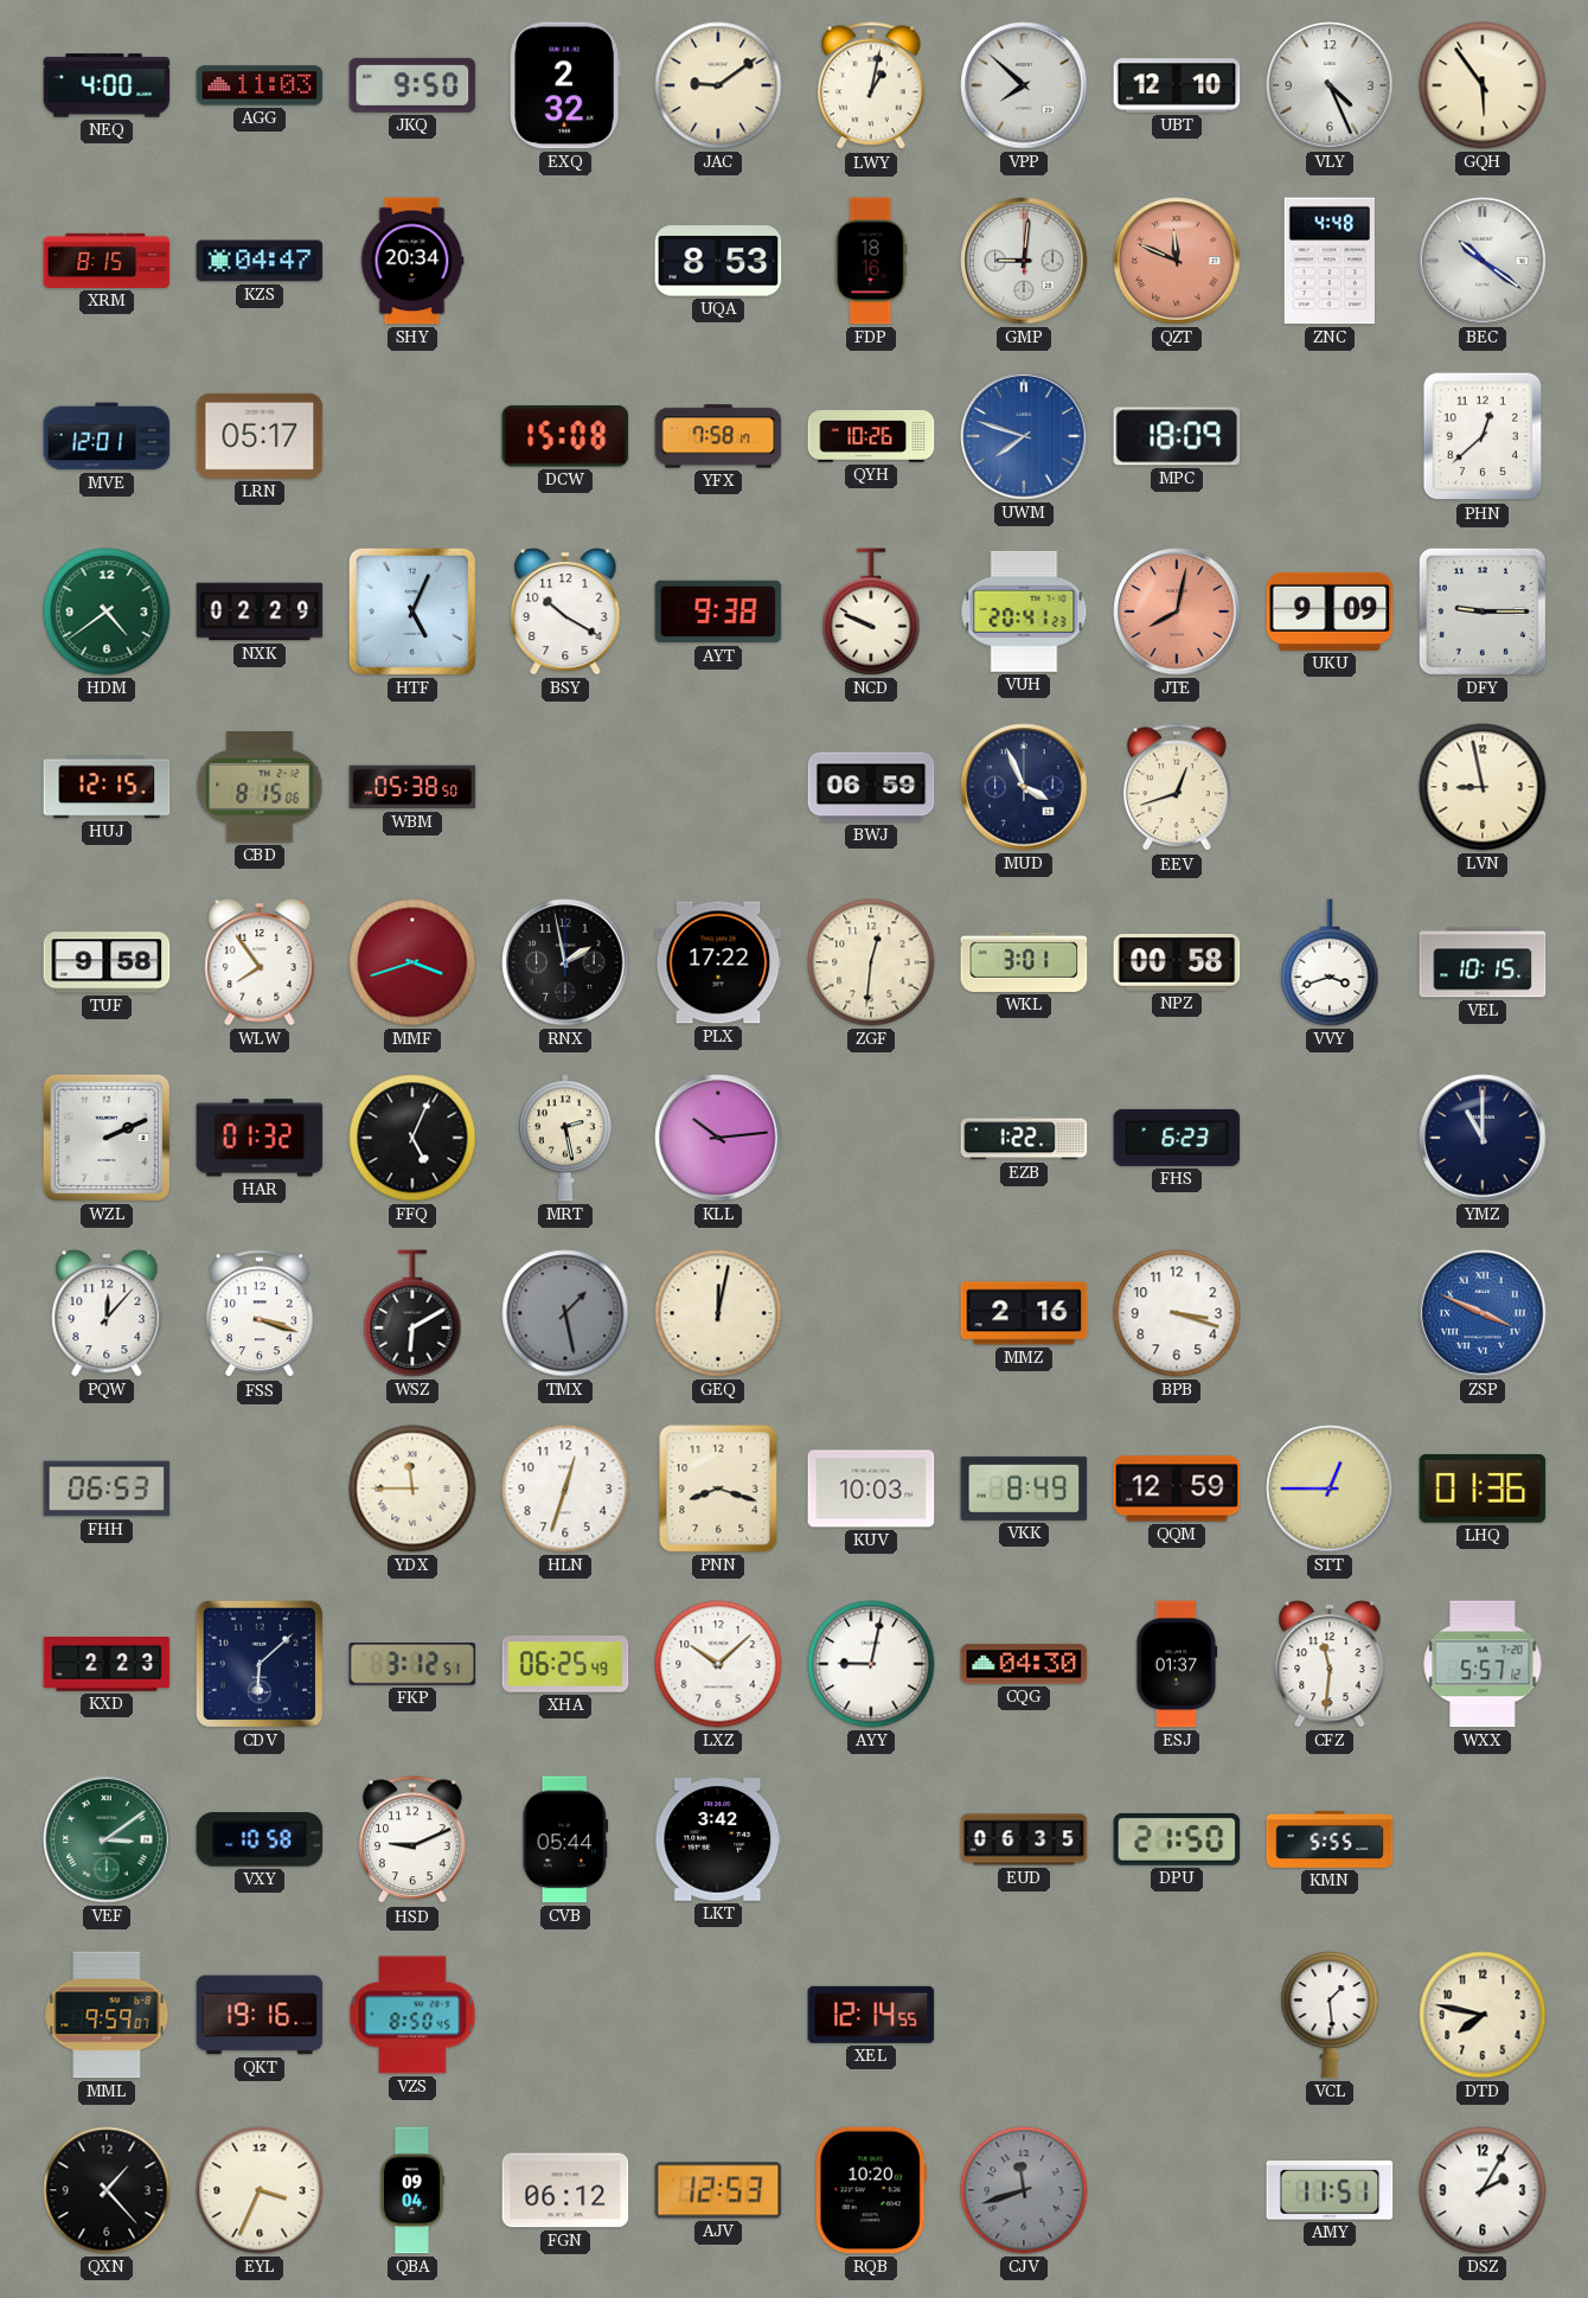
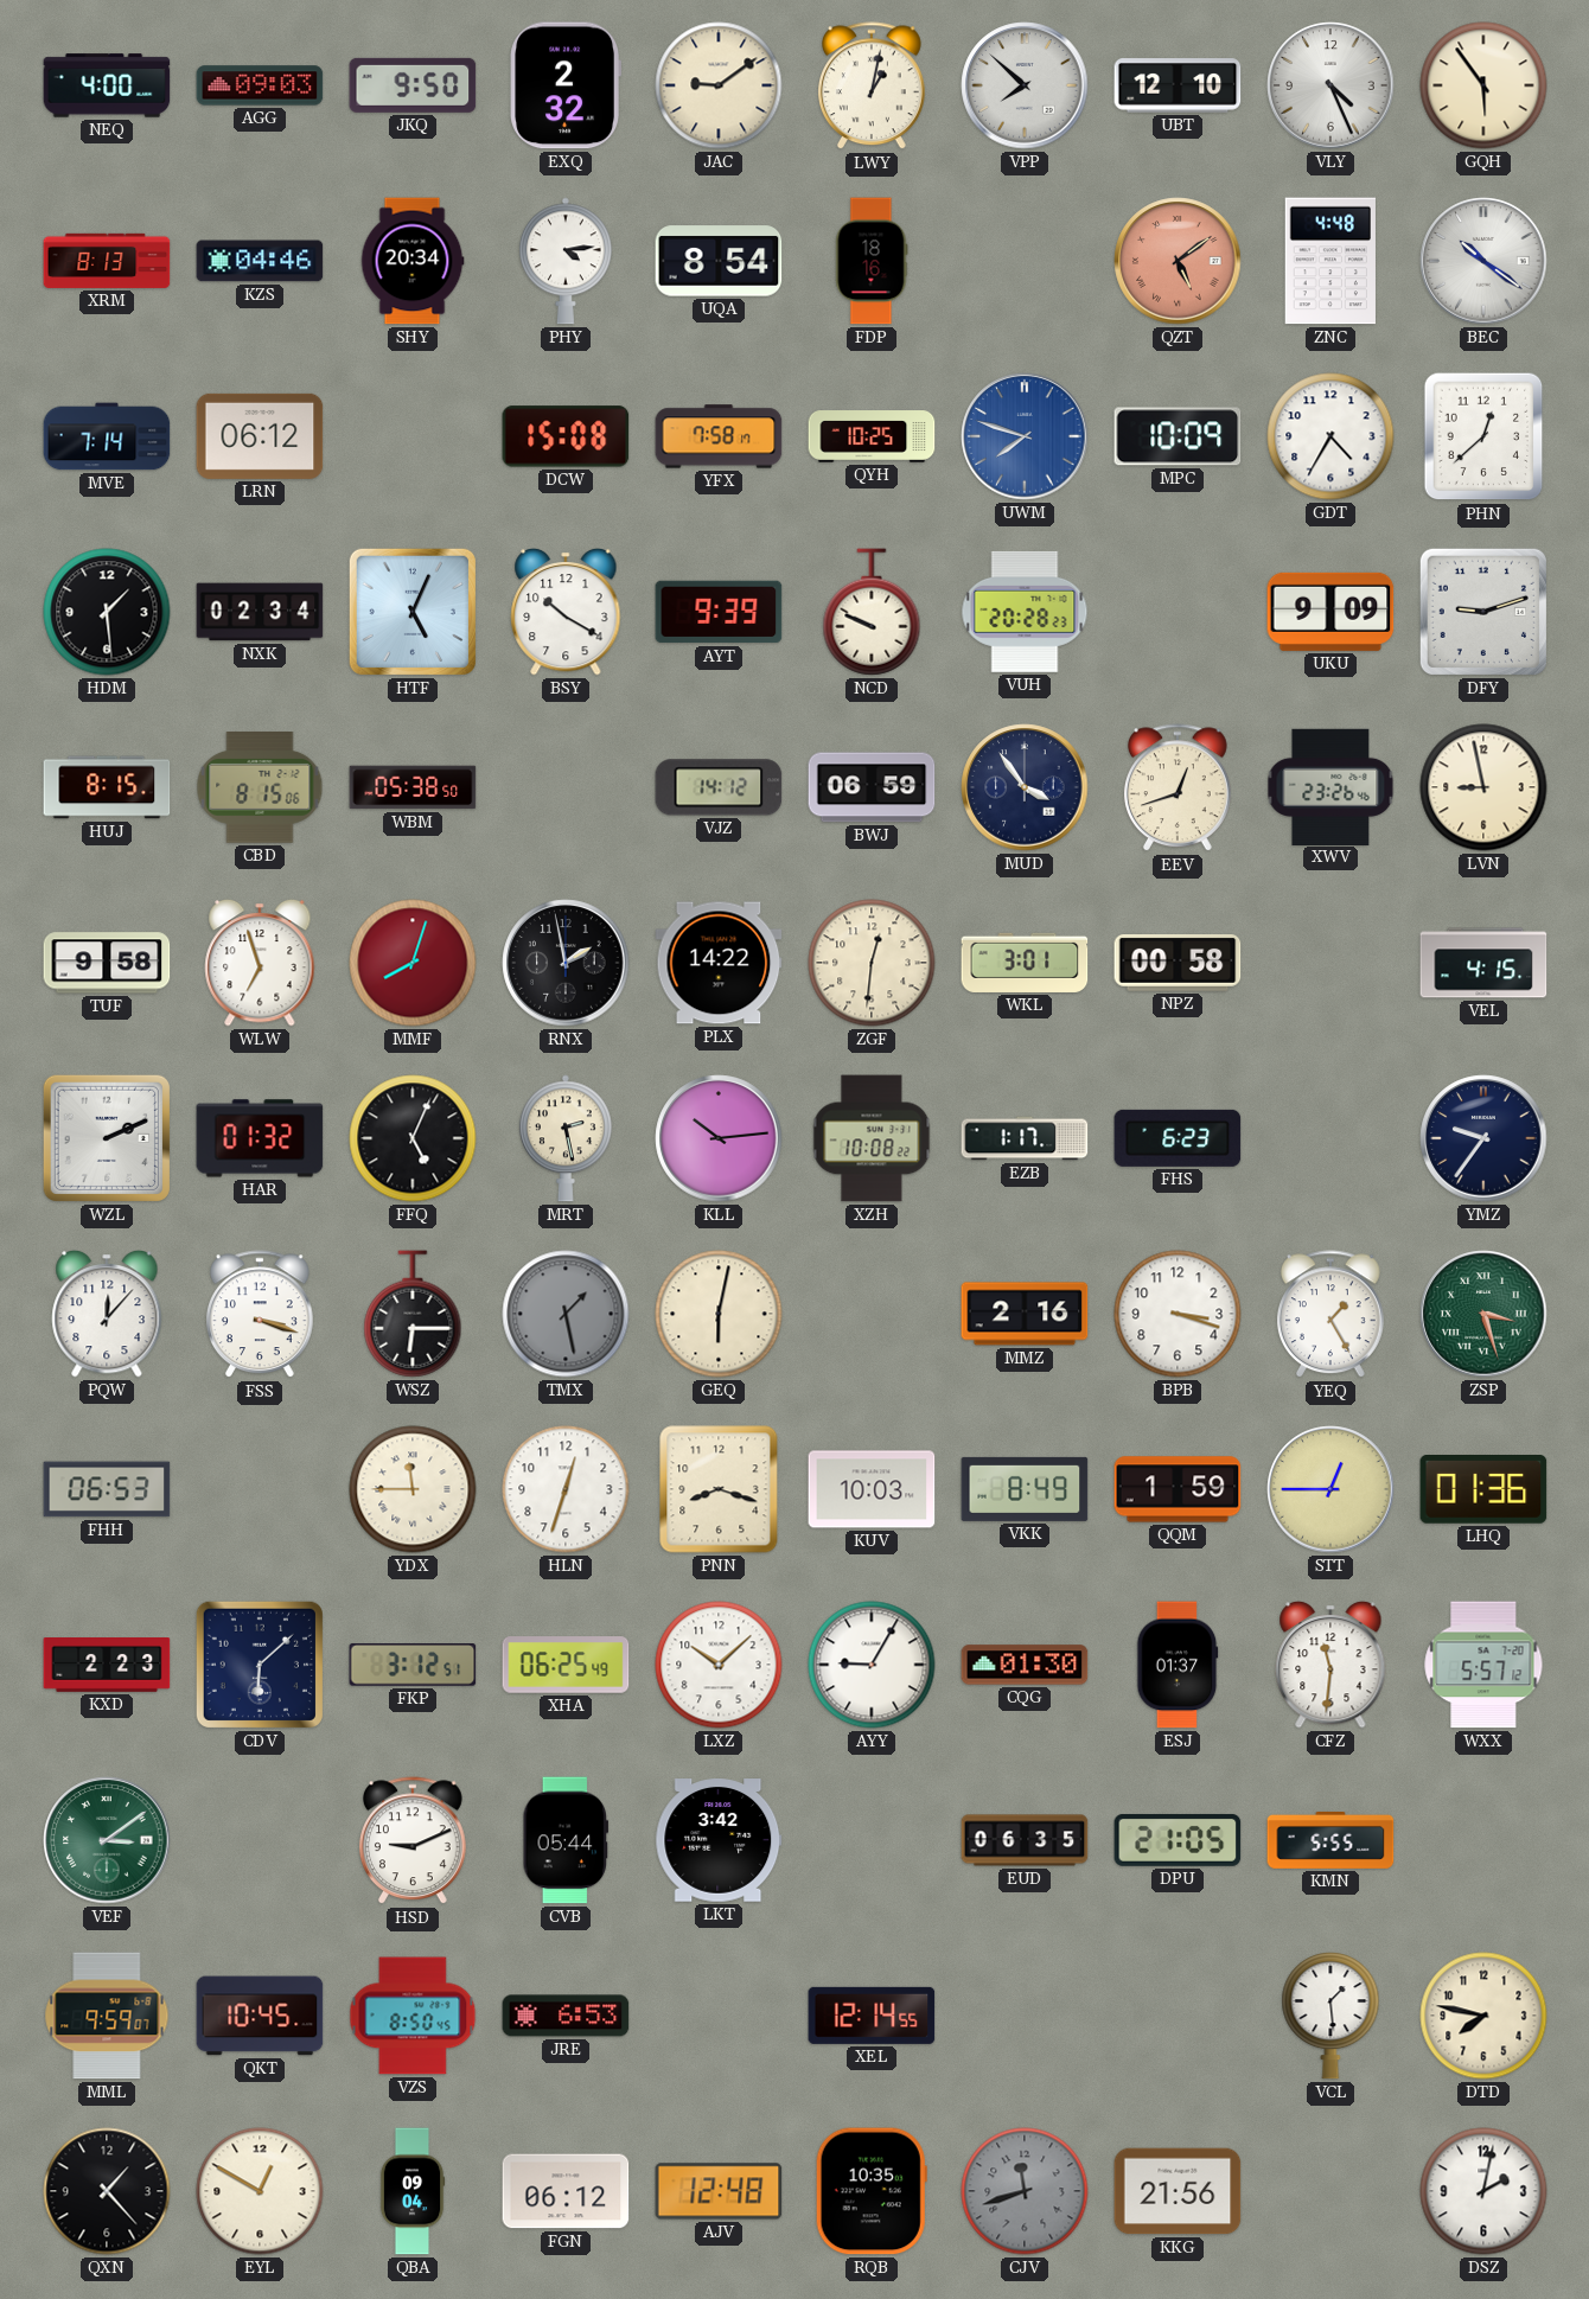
AGG: 11:03 -> 09:03 (260, 85)
XRM: 8:15 -> 8:13 (107, 261)
KZS: 04:47 -> 04:46 (260, 261)
PHY: none -> 4:14 (566, 261)
UQA: 8:53 -> 8:54 (719, 261)
GMP: 9:01 -> none (1024, 261)
QZT: 11:49 -> 5:09 (1178, 261)
MVE: 12:01 -> 7:14 (107, 436)
LRN: 05:17 -> 06:12 (260, 436)
QYH: 10:26 -> 10:25 (872, 436)
MPC: 18:09 -> 10:09 (1178, 436)
GDT: none -> 4:35 (1330, 436)
HDM: 4:39 -> 1:29 (107, 612)
HDM dial: green -> black (107, 612)
NXK: 02:29 -> 02:34 (260, 612)
AYT: 9:38 -> 9:39 (719, 612)
VUH: 20:41 -> 20:28 (1025, 612)
JTE: 8:02 -> none (1177, 612)
DFY: 9:15 -> 9:12 (1483, 612)
HUJ: 12:15 -> 8:15 (107, 787)
VJZ: none -> 14:12 (719, 787)
MUD: 3:56 -> 3:54 (1025, 787)
XWV: none -> 23:26 (1330, 786)
WLW: 7:54 -> 6:57 (260, 963)
MMF: 3:42 -> 8:03 (413, 963)
PLX: 17:22 -> 14:22 (719, 963)
VVY: 3:42 -> none (1330, 962)
VEL: 10:15 -> 4:15 (1483, 963)
XZH: none -> 10:08 (872, 1138)
EZB: 1:22 -> 1:17 (1025, 1138)
YMZ: 11:00 -> 9:36 (1483, 1138)
WSZ: 6:10 -> 6:15 (413, 1314)
GEQ: 12:02 -> 6:02 (719, 1314)
YEQ: none -> 1:25 (1330, 1315)
ZSP: 3:49 -> 3:27 (1483, 1314)
ZSP dial: blue -> green (1483, 1314)
QQM: 12:59 -> 1:59 (1178, 1489)
AYY: 9:02 -> 9:05 (872, 1665)
CQG: 04:30 -> 01:30 (1025, 1665)
VXY: 10:58 -> none (260, 1839)
DPU: 21:50 -> 21:05 (1178, 1840)
QKT: 19:16 -> 10:45 (260, 2016)
JRE: none -> 6:53 (566, 2016)
EYL: 3:34 -> 12:50 (260, 2191)
AJV: 12:53 -> 12:48 (719, 2191)
RQB: 10:20 -> 10:35 (872, 2191)
KKG: none -> 21:56 (1178, 2191)
AMY: 11:51 -> none (1330, 2190)
DSZ: 2:05 -> 2:02 (1483, 2191)
